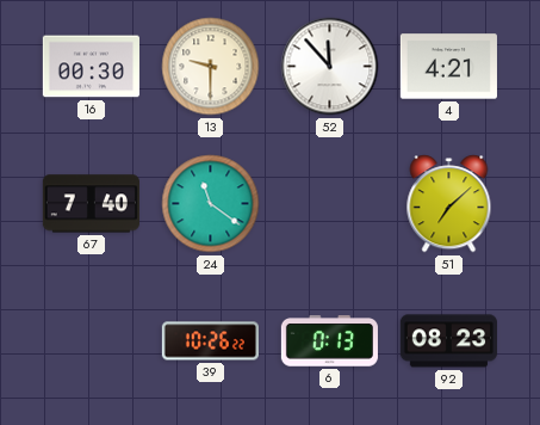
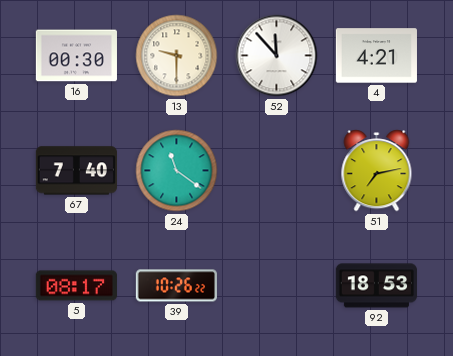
51: 7:08 -> 7:13 (377, 171)
5: none -> 08:17 (76, 286)
6: 0:13 -> none (329, 341)
92: 08:23 -> 18:53 (376, 286)
